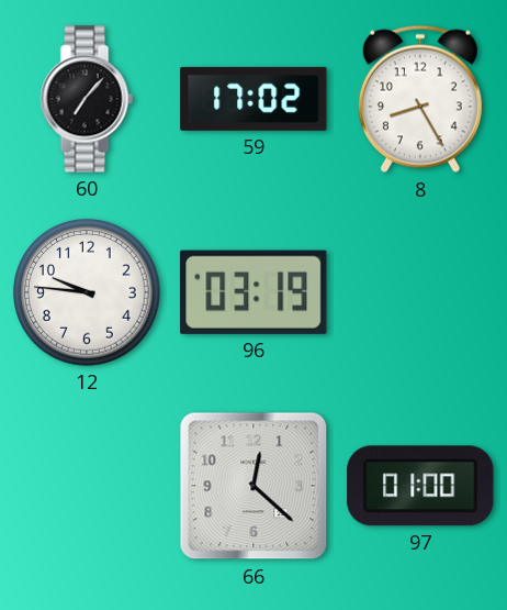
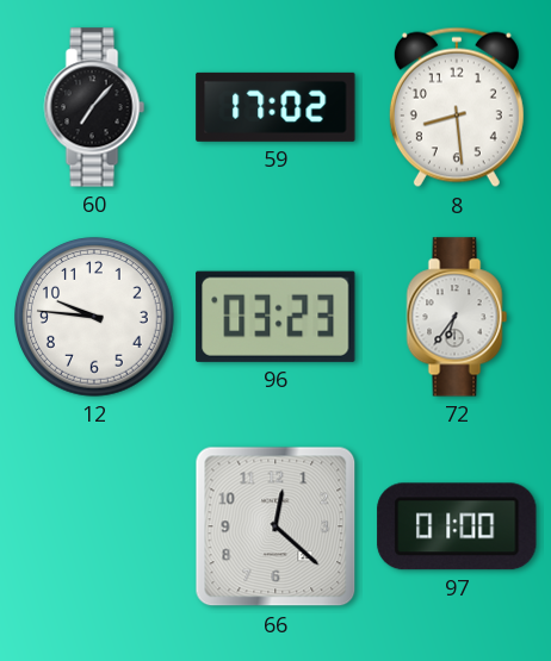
8: 8:25 -> 8:29 (457, 107)
96: 03:19 -> 03:23 (275, 317)
72: none -> 6:36 (457, 317)
